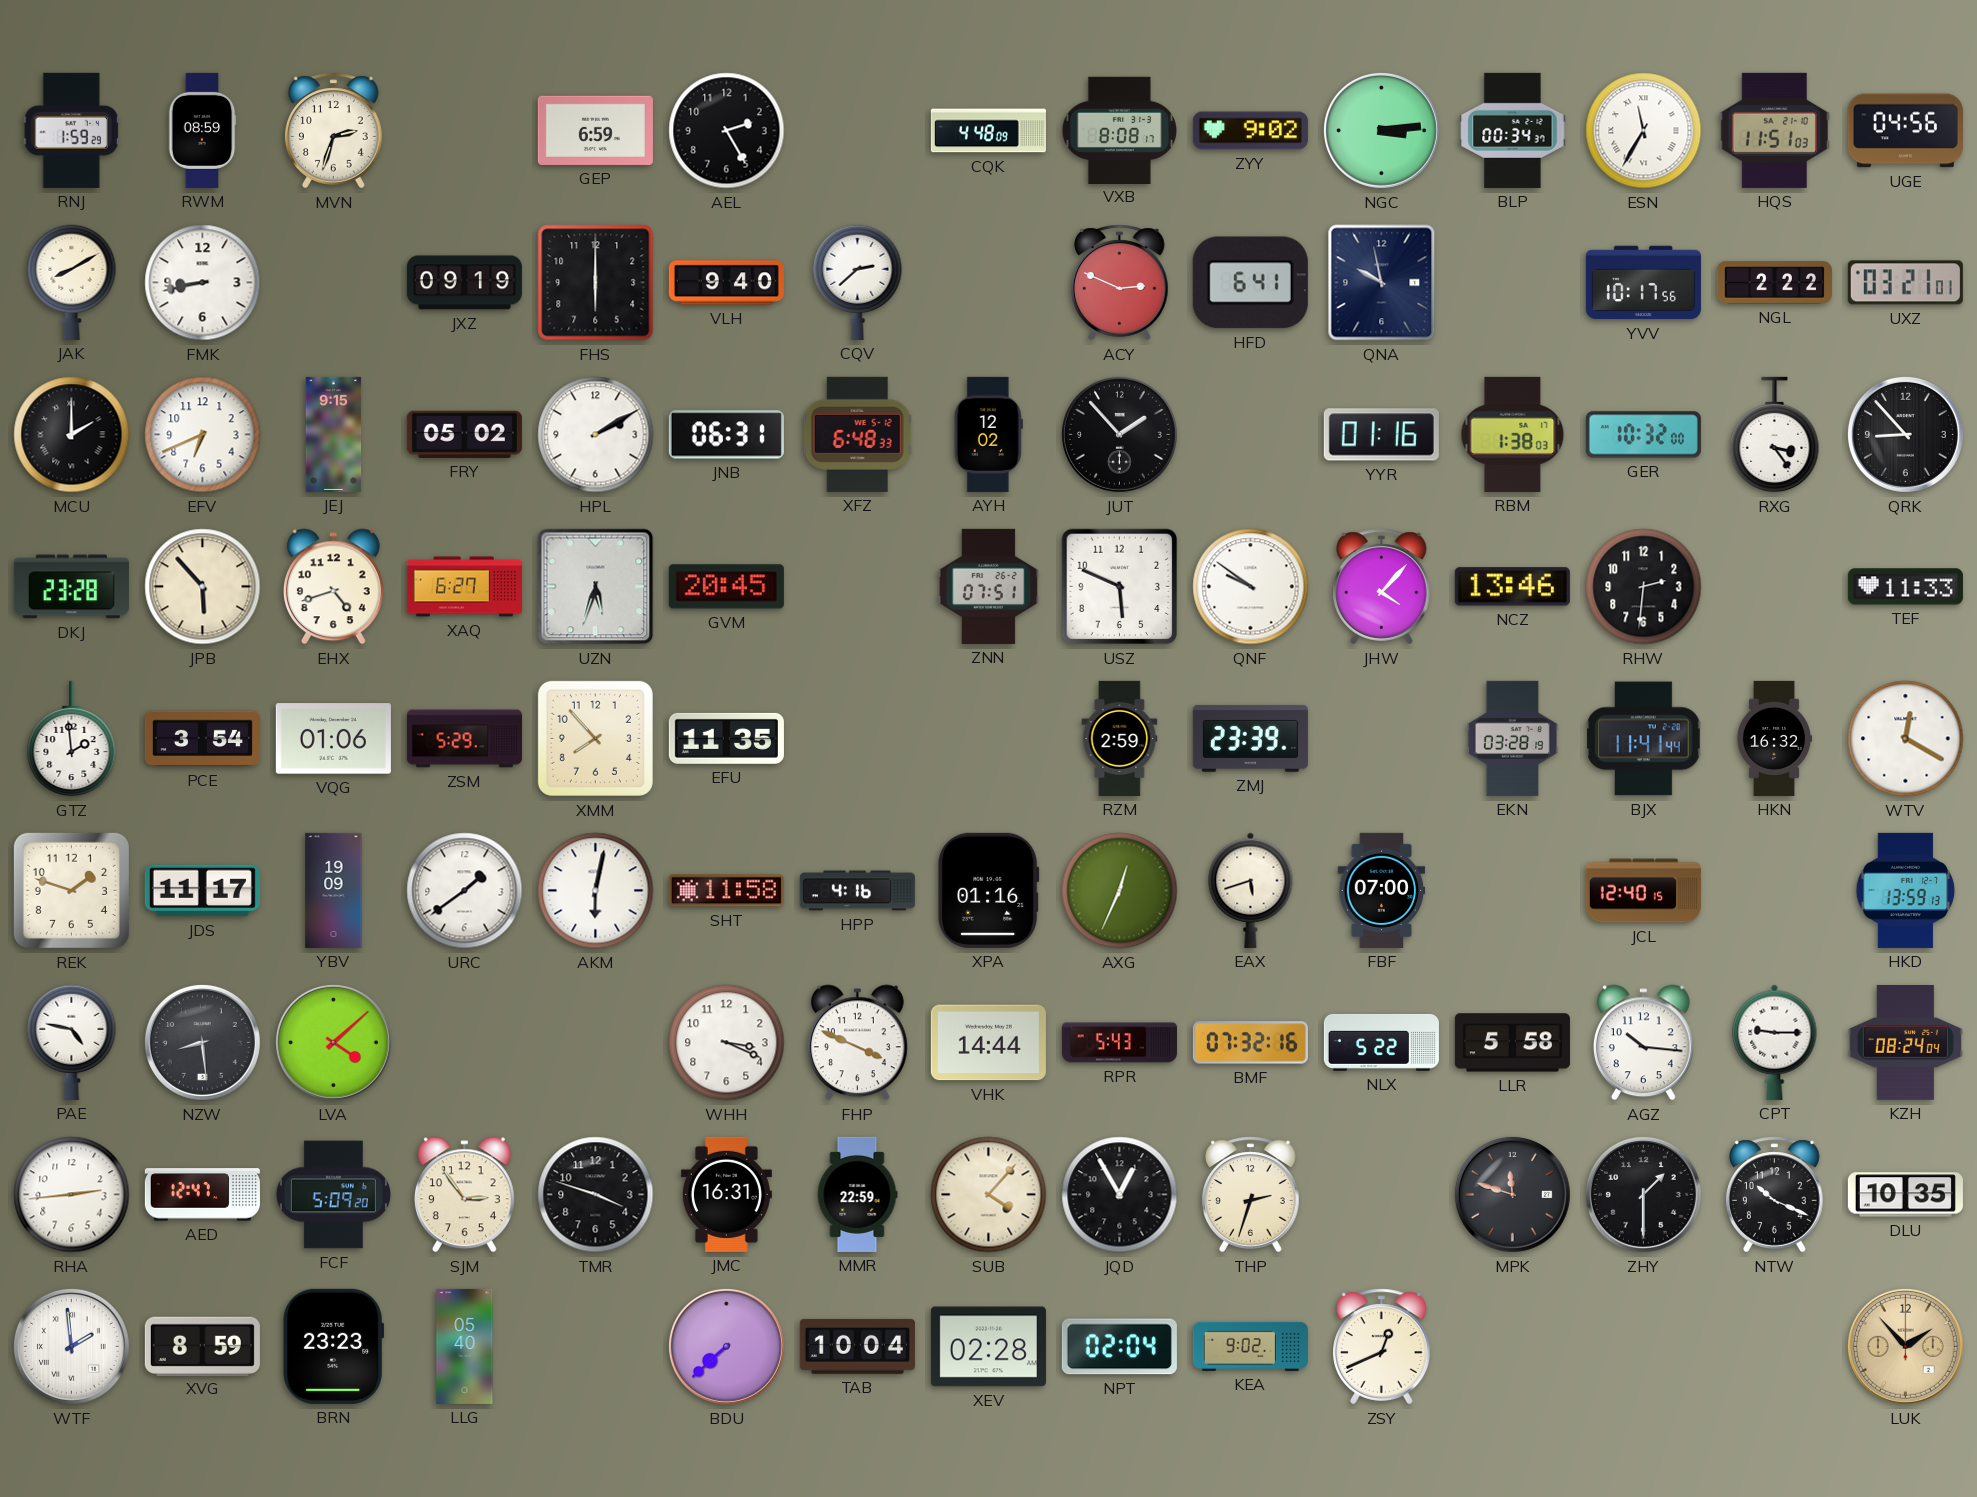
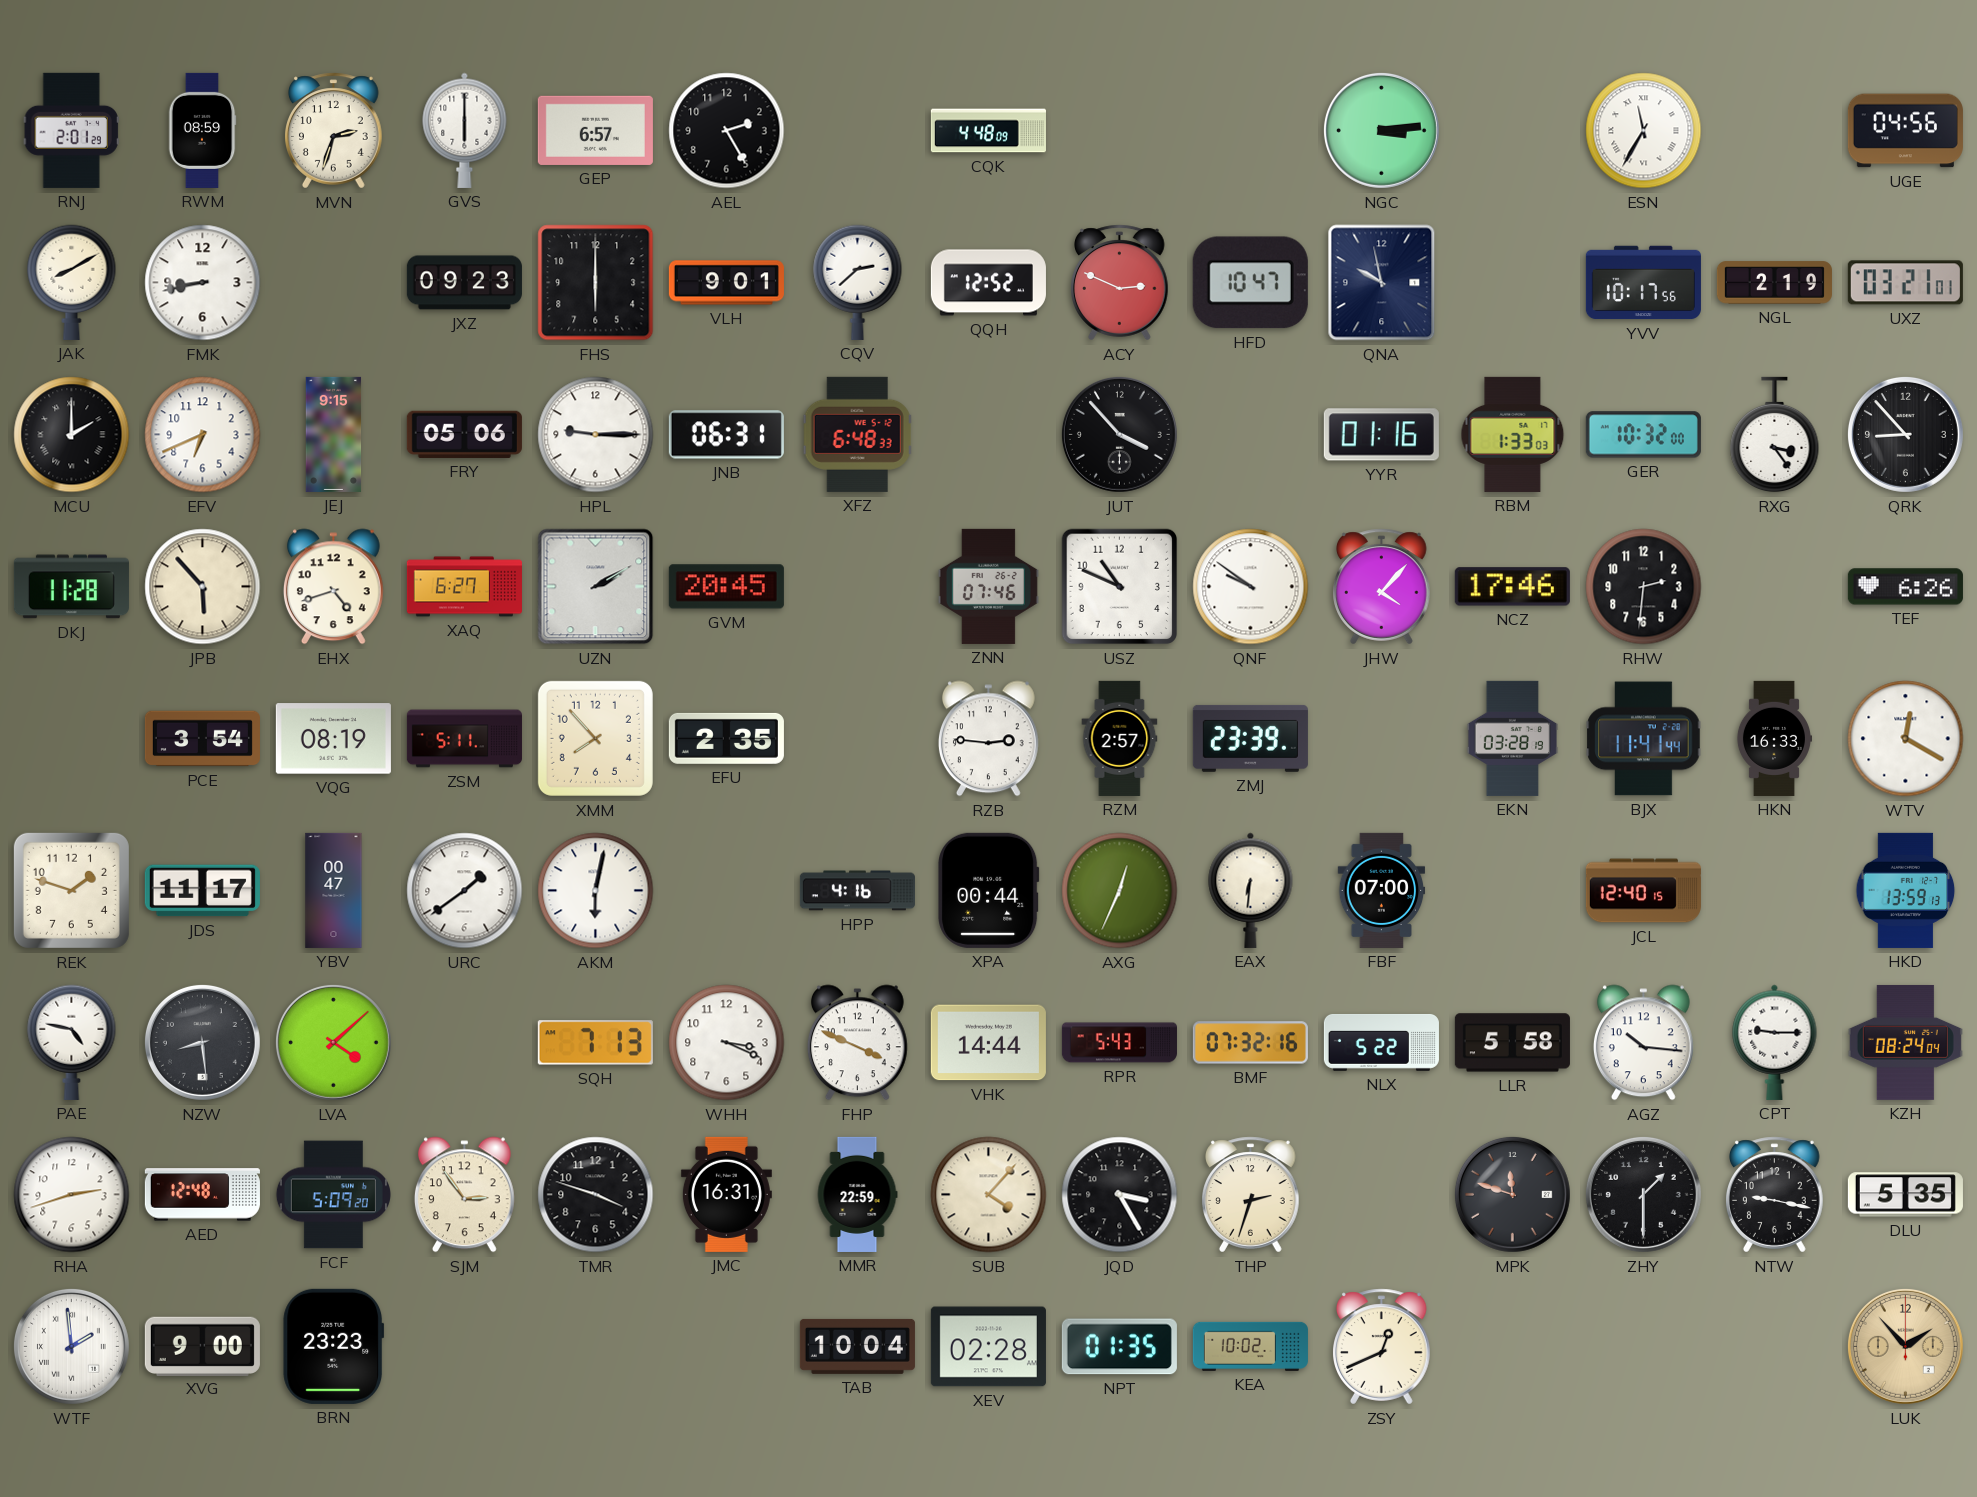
RNJ: 1:59 -> 2:01 (71, 130)
GVS: none -> 6:00 (465, 130)
GEP: 6:59 -> 6:57 (595, 130)
VXB: 8:08 -> none (1119, 130)
ZYY: 9:02 -> none (1250, 131)
BLP: 00:34 -> none (1513, 130)
HQS: 11:51 -> none (1774, 130)
JXZ: 09:19 -> 09:23 (464, 283)
VLH: 9:40 -> 9:01 (726, 283)
QQH: none -> 12:52 (988, 283)
HFD: 6:41 -> 10:47 (1250, 283)
NGL: 2:22 -> 2:19 (1774, 283)
FRY: 05:02 -> 05:06 (464, 434)
HPL: 2:10 -> 9:15 (596, 435)
AYH: 12:02 -> none (988, 434)
JUT: 1:53 -> 3:53 (1119, 434)
RBM: 1:38 -> 1:33 (1513, 434)
DKJ: 23:28 -> 11:28 (71, 587)
UZN: 5:33 -> 2:10 (596, 587)
ZNN: 07:51 -> 07:46 (988, 586)
USZ: 5:49 -> 10:49 (1120, 587)
NCZ: 13:46 -> 17:46 (1512, 587)
TEF: 11:33 -> 6:26 (1905, 587)
GTZ: 1:59 -> none (72, 739)
VQG: 01:06 -> 08:19 (333, 739)
ZSM: 5:29 -> 5:11 (464, 739)
EFU: 11:35 -> 2:35 (726, 738)
RZB: none -> 2:46 (988, 739)
RZM: 2:59 -> 2:57 (1120, 738)
HKN: 16:32 -> 16:33 (1773, 738)
YBV: 19:09 -> 00:47 (334, 890)
SHT: 11:58 -> none (726, 891)
XPA: 01:16 -> 00:44 (989, 890)
EAX: 5:42 -> 6:31 (1251, 890)
SQH: none -> 7:13 (595, 1043)
RHA: 2:44 -> 2:42 (72, 1195)
AED: 12:47 -> 12:48 (202, 1195)
JQD: 12:55 -> 3:25 (1120, 1195)
NTW: 10:19 -> 9:17 (1775, 1195)
DLU: 10:35 -> 5:35 (1905, 1195)
XVG: 8:59 -> 9:00 (202, 1346)
LLG: 05:40 -> none (465, 1346)
BDU: 7:38 -> none (726, 1346)
NPT: 02:04 -> 01:35 (1119, 1347)
KEA: 9:02 -> 10:02 (1250, 1346)
